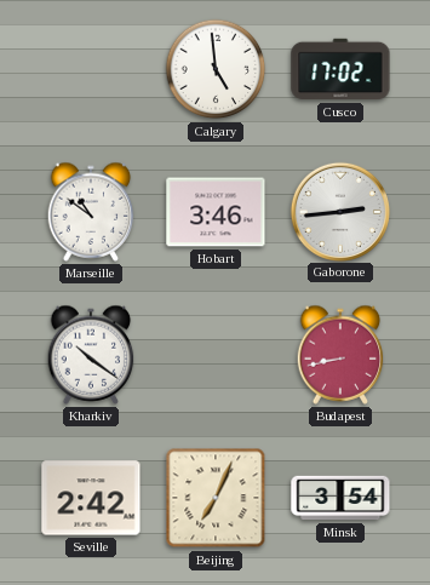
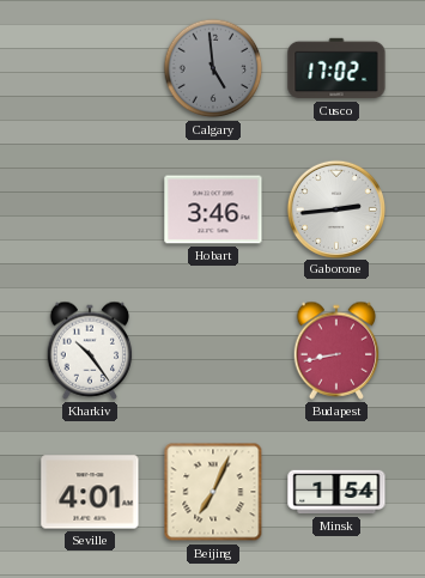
Calgary dial: white -> grey (213, 68)
Marseille: 10:51 -> none (91, 212)
Kharkiv: 10:21 -> 10:24 (90, 351)
Seville: 2:42 -> 4:01 (90, 492)
Minsk: 3:54 -> 1:54 (336, 492)
